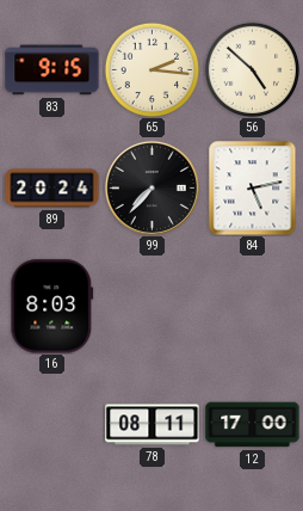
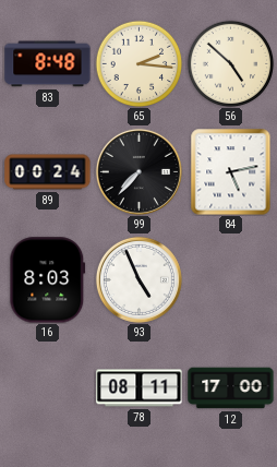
83: 9:15 -> 8:48 (48, 64)
89: 20:24 -> 00:24 (48, 172)
93: none -> 4:56 (138, 279)
